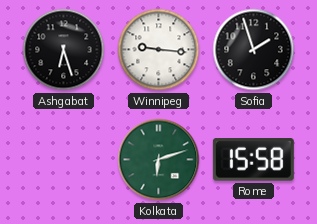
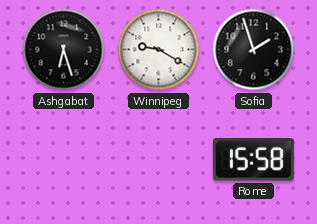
Winnipeg: 9:16 -> 9:20 (159, 50)
Kolkata: 6:12 -> none (159, 160)
